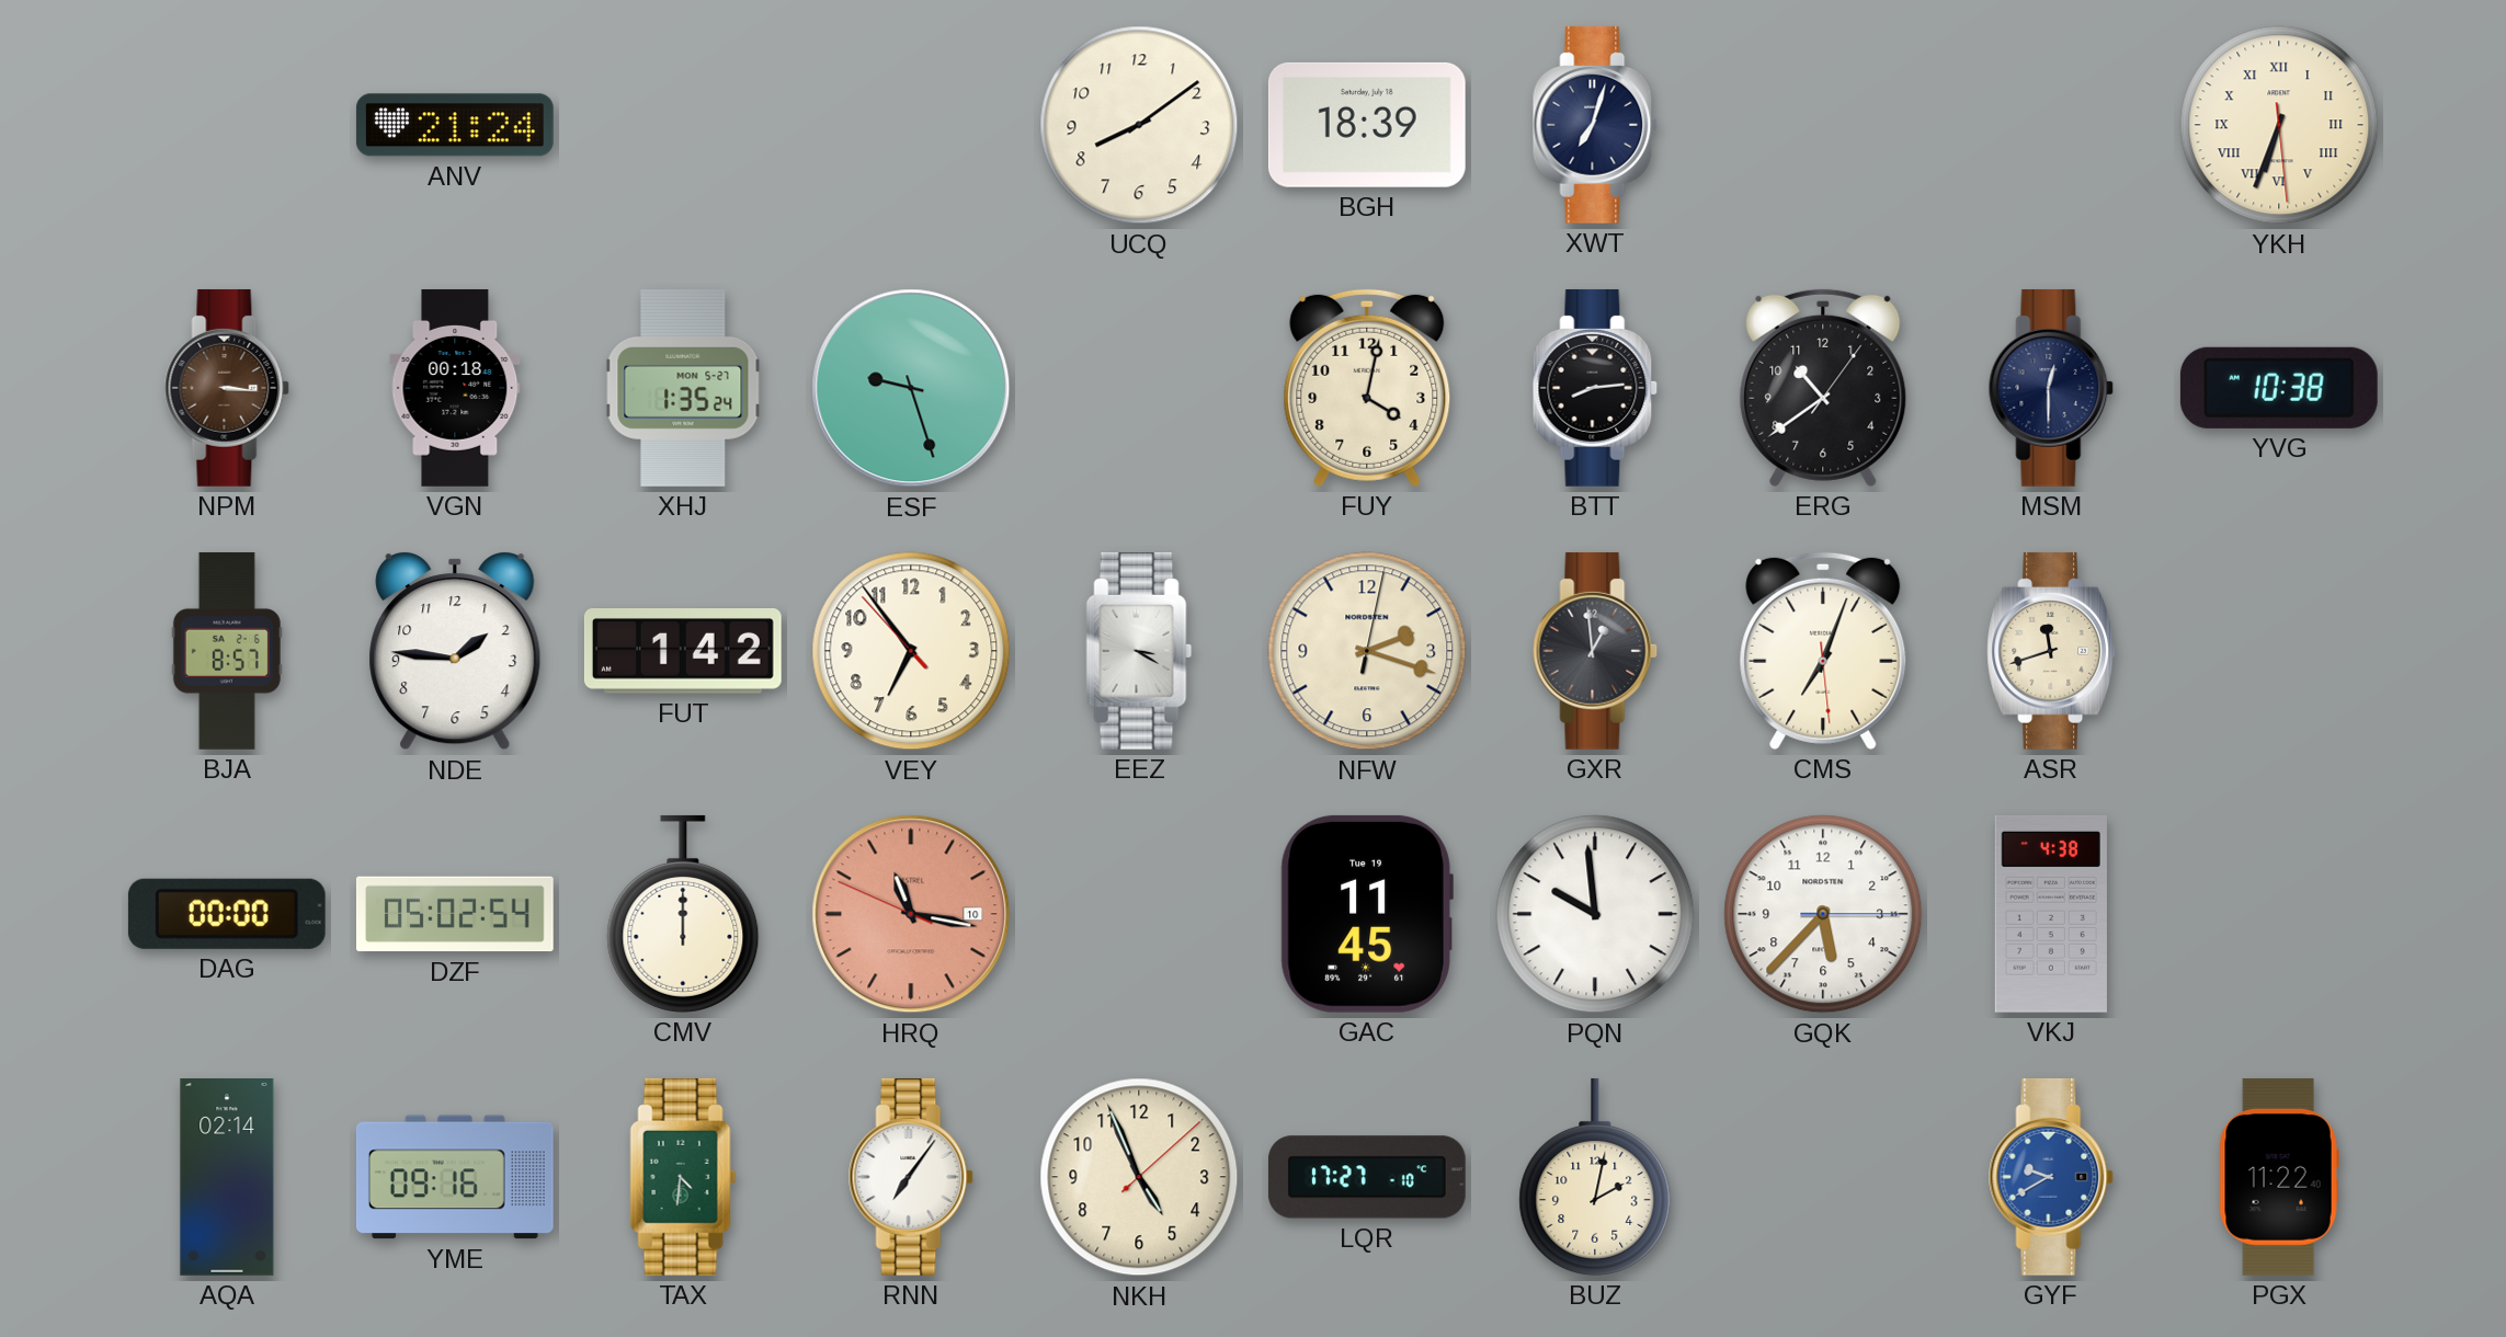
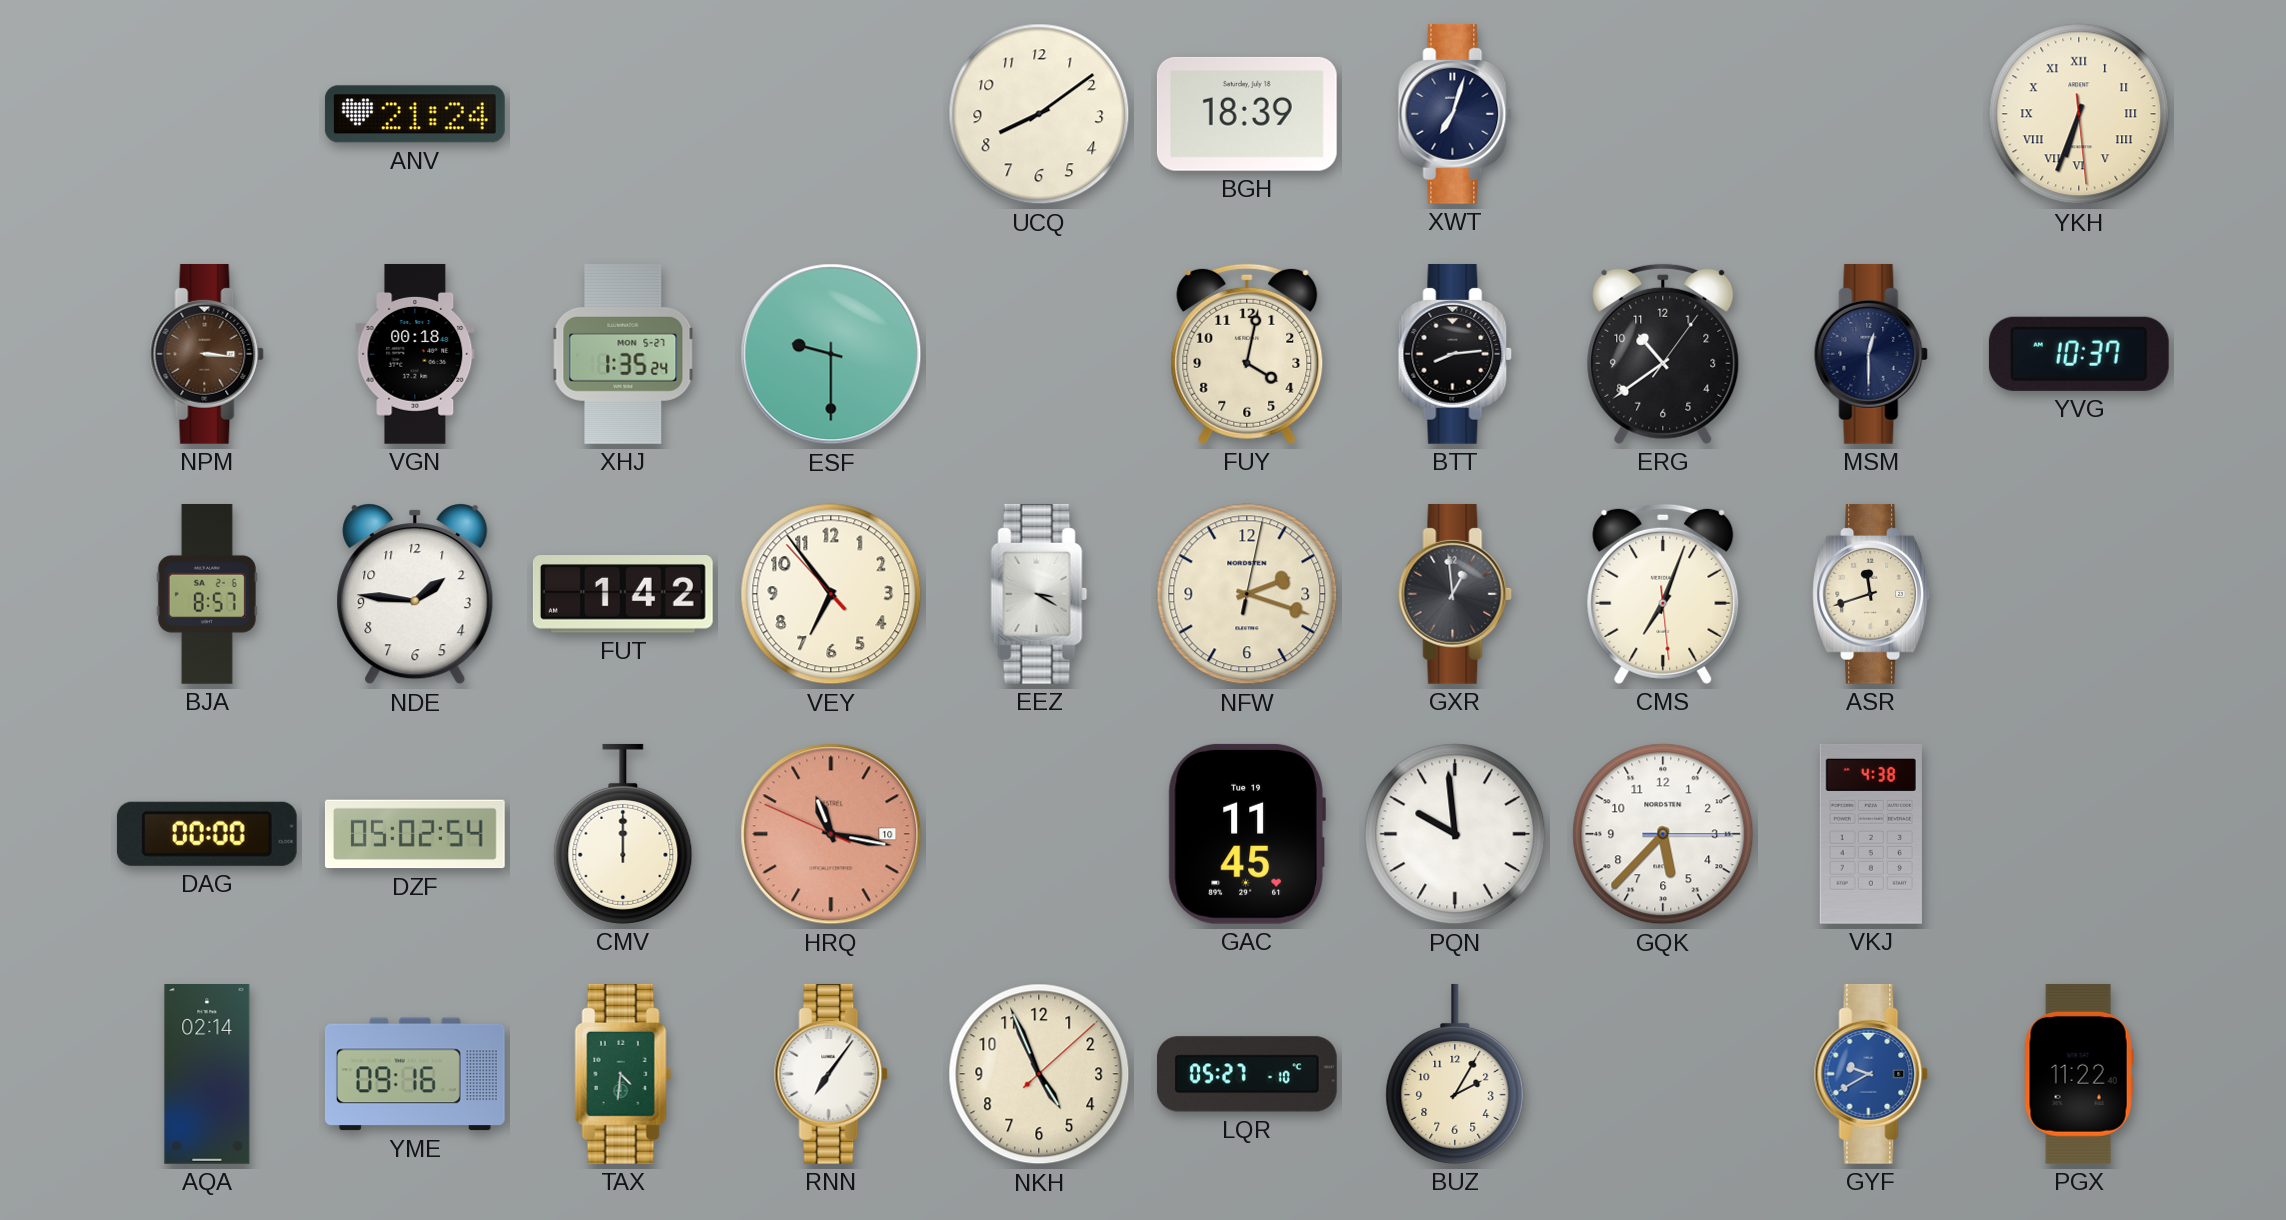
ESF: 9:27 -> 9:30 (831, 354)
YVG: 10:38 -> 10:37 (2079, 354)
LQR: 17:27 -> 05:27 (1247, 1074)
BUZ: 2:02 -> 2:05 (1455, 1074)
